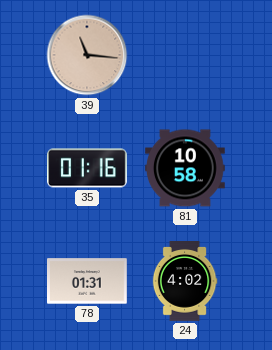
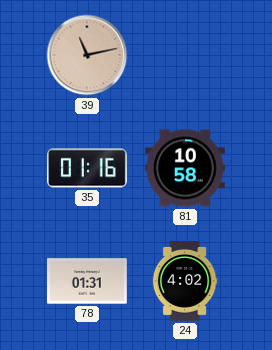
39: 11:16 -> 11:13 (87, 55)
